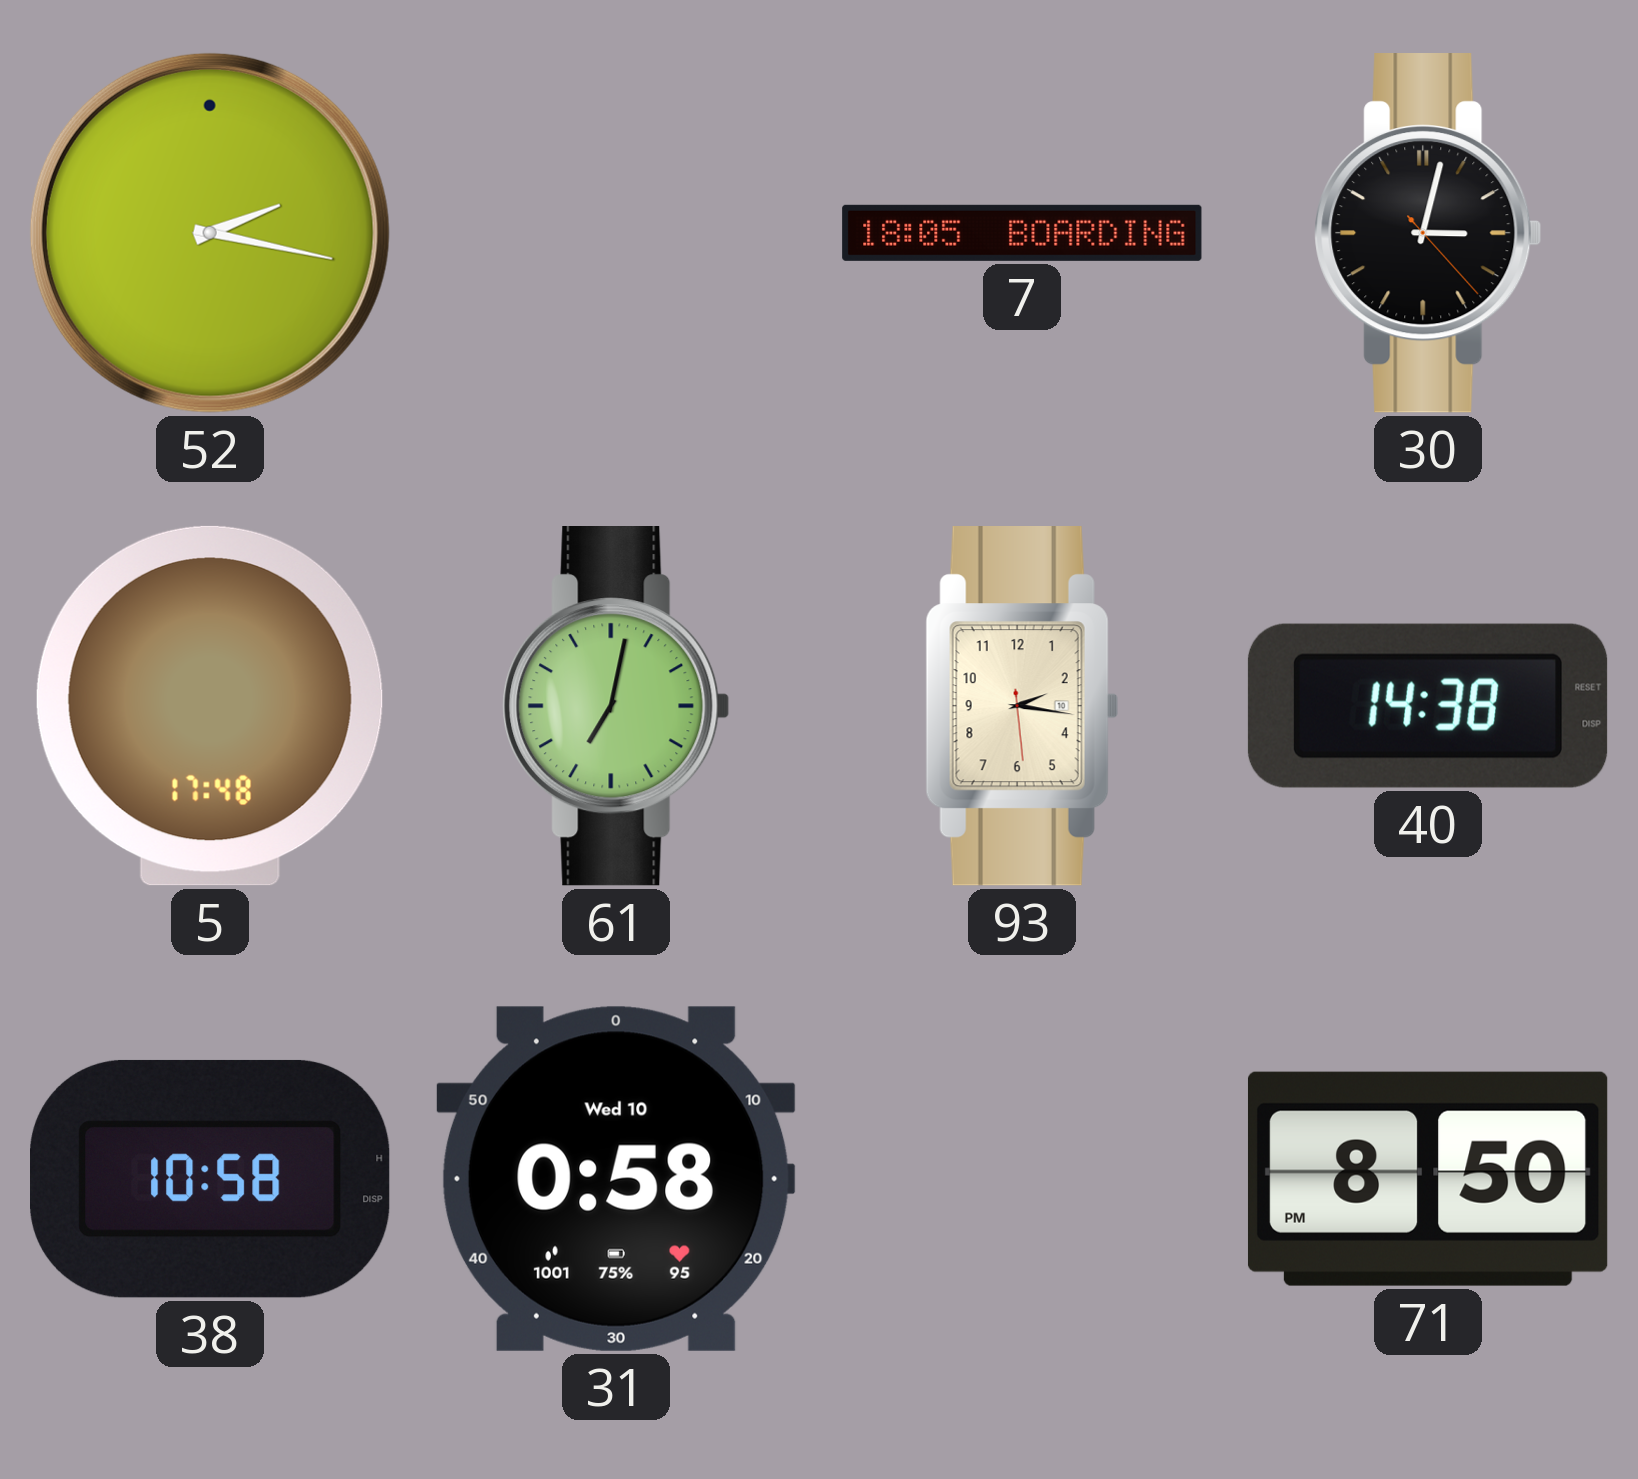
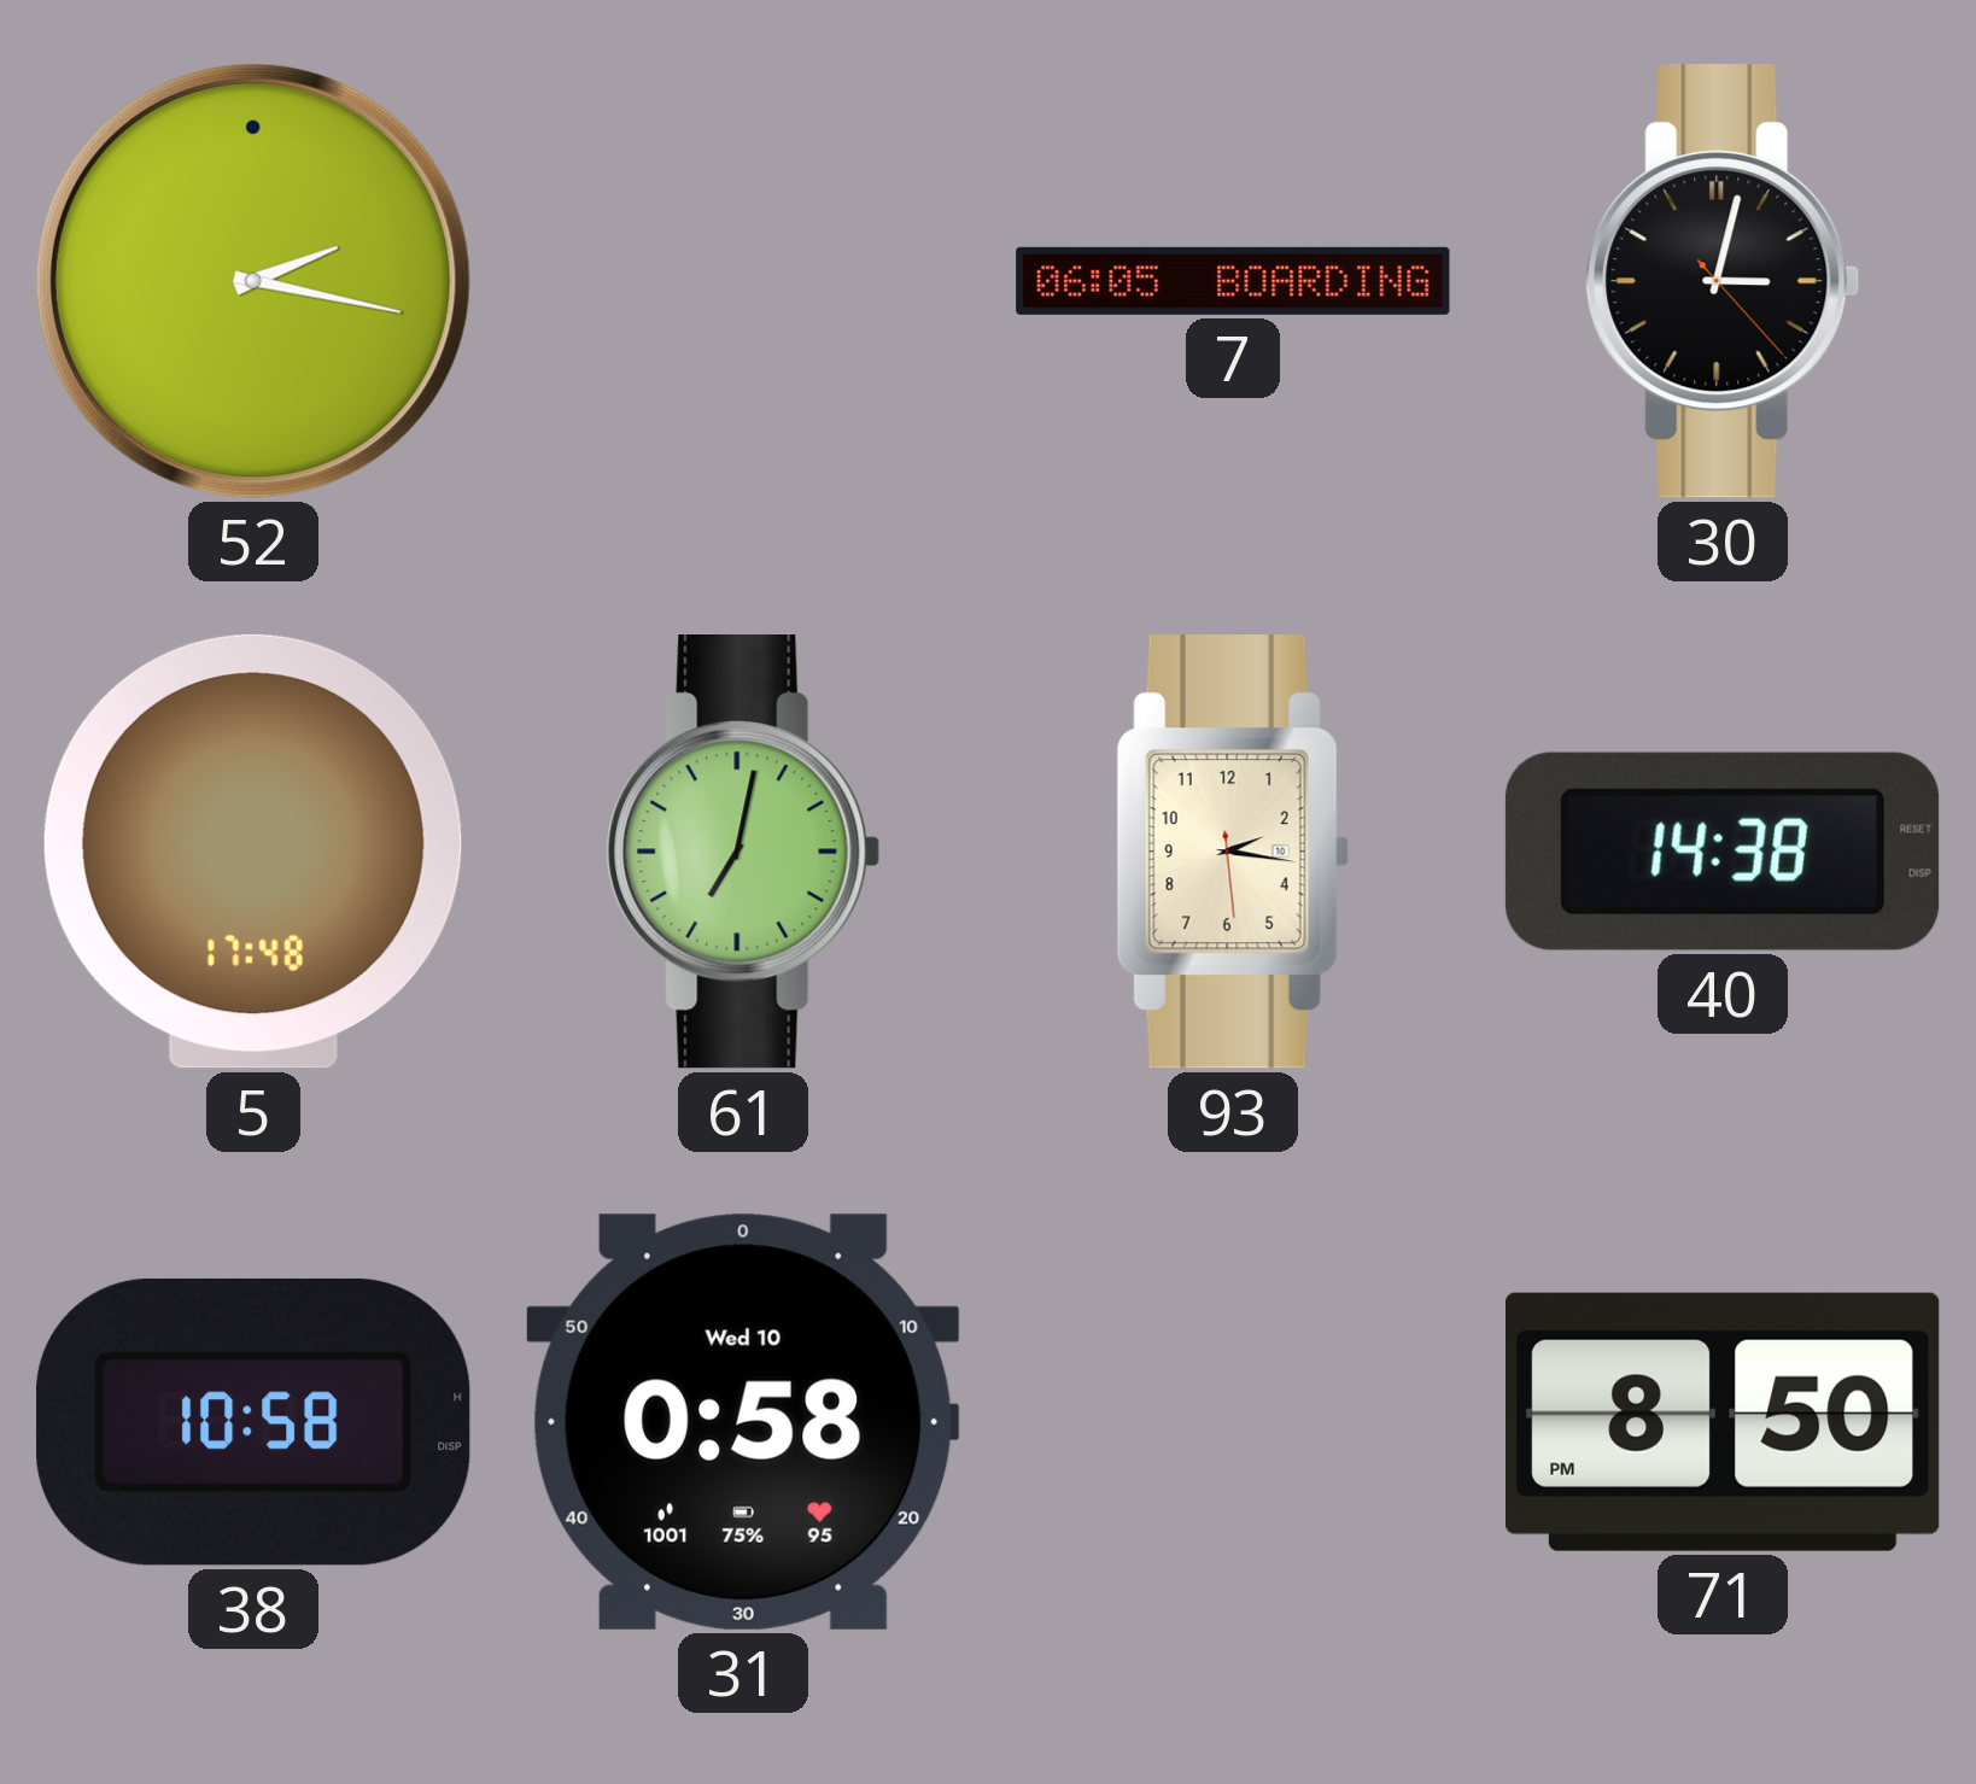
7: 18:05 -> 06:05 (1233, 281)
